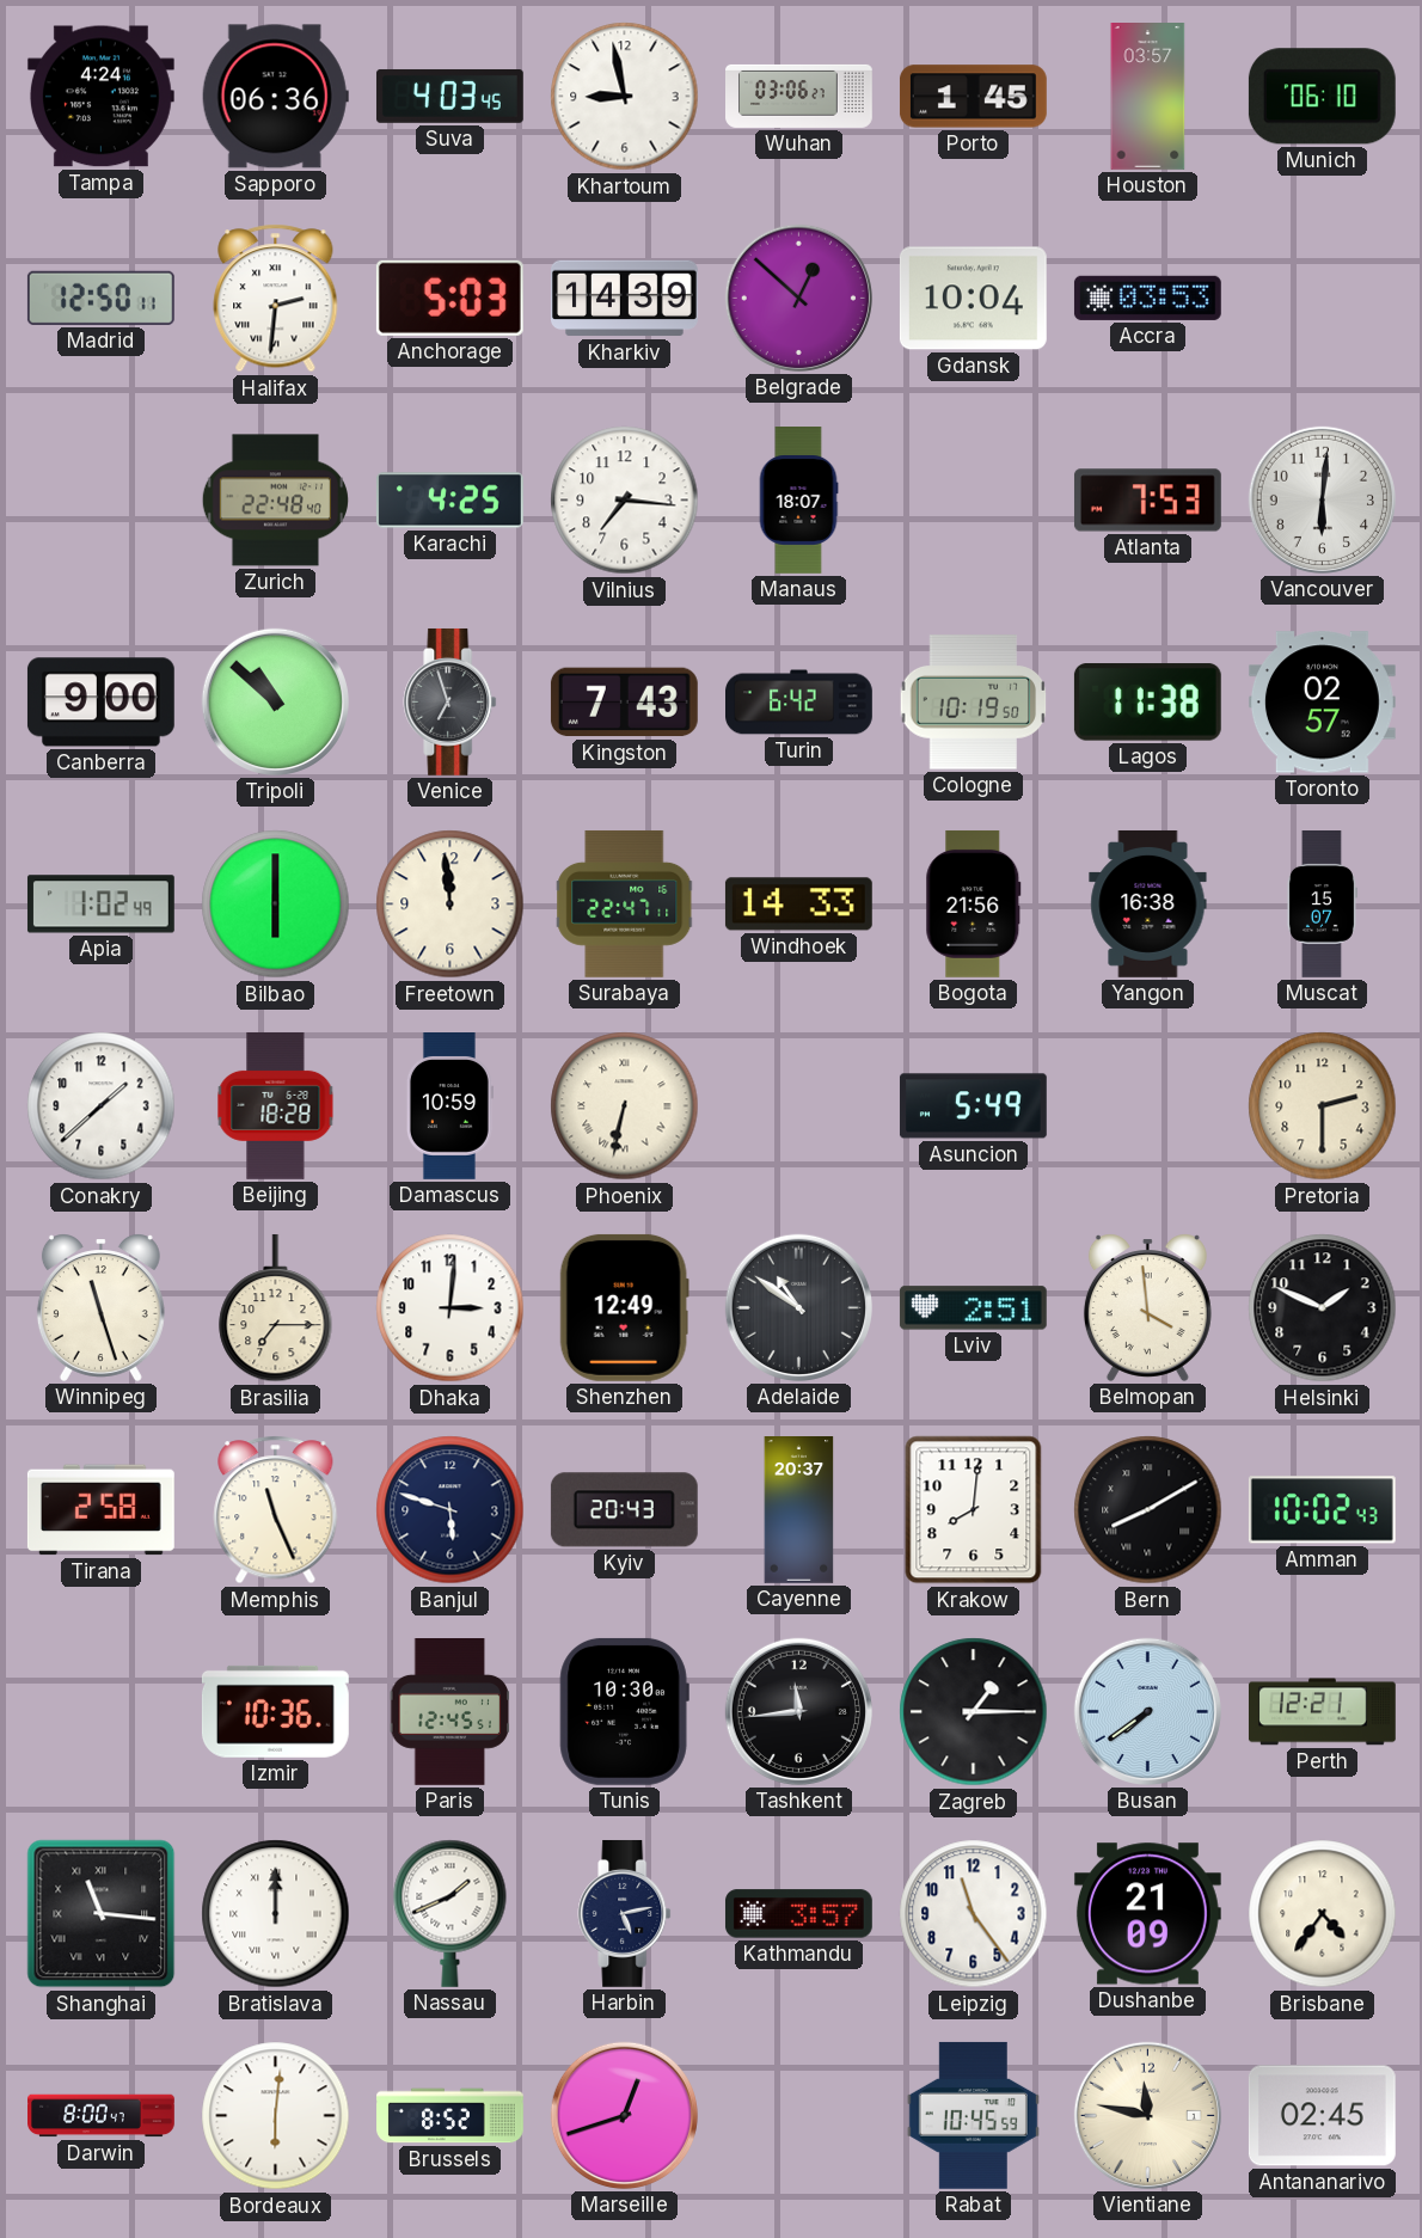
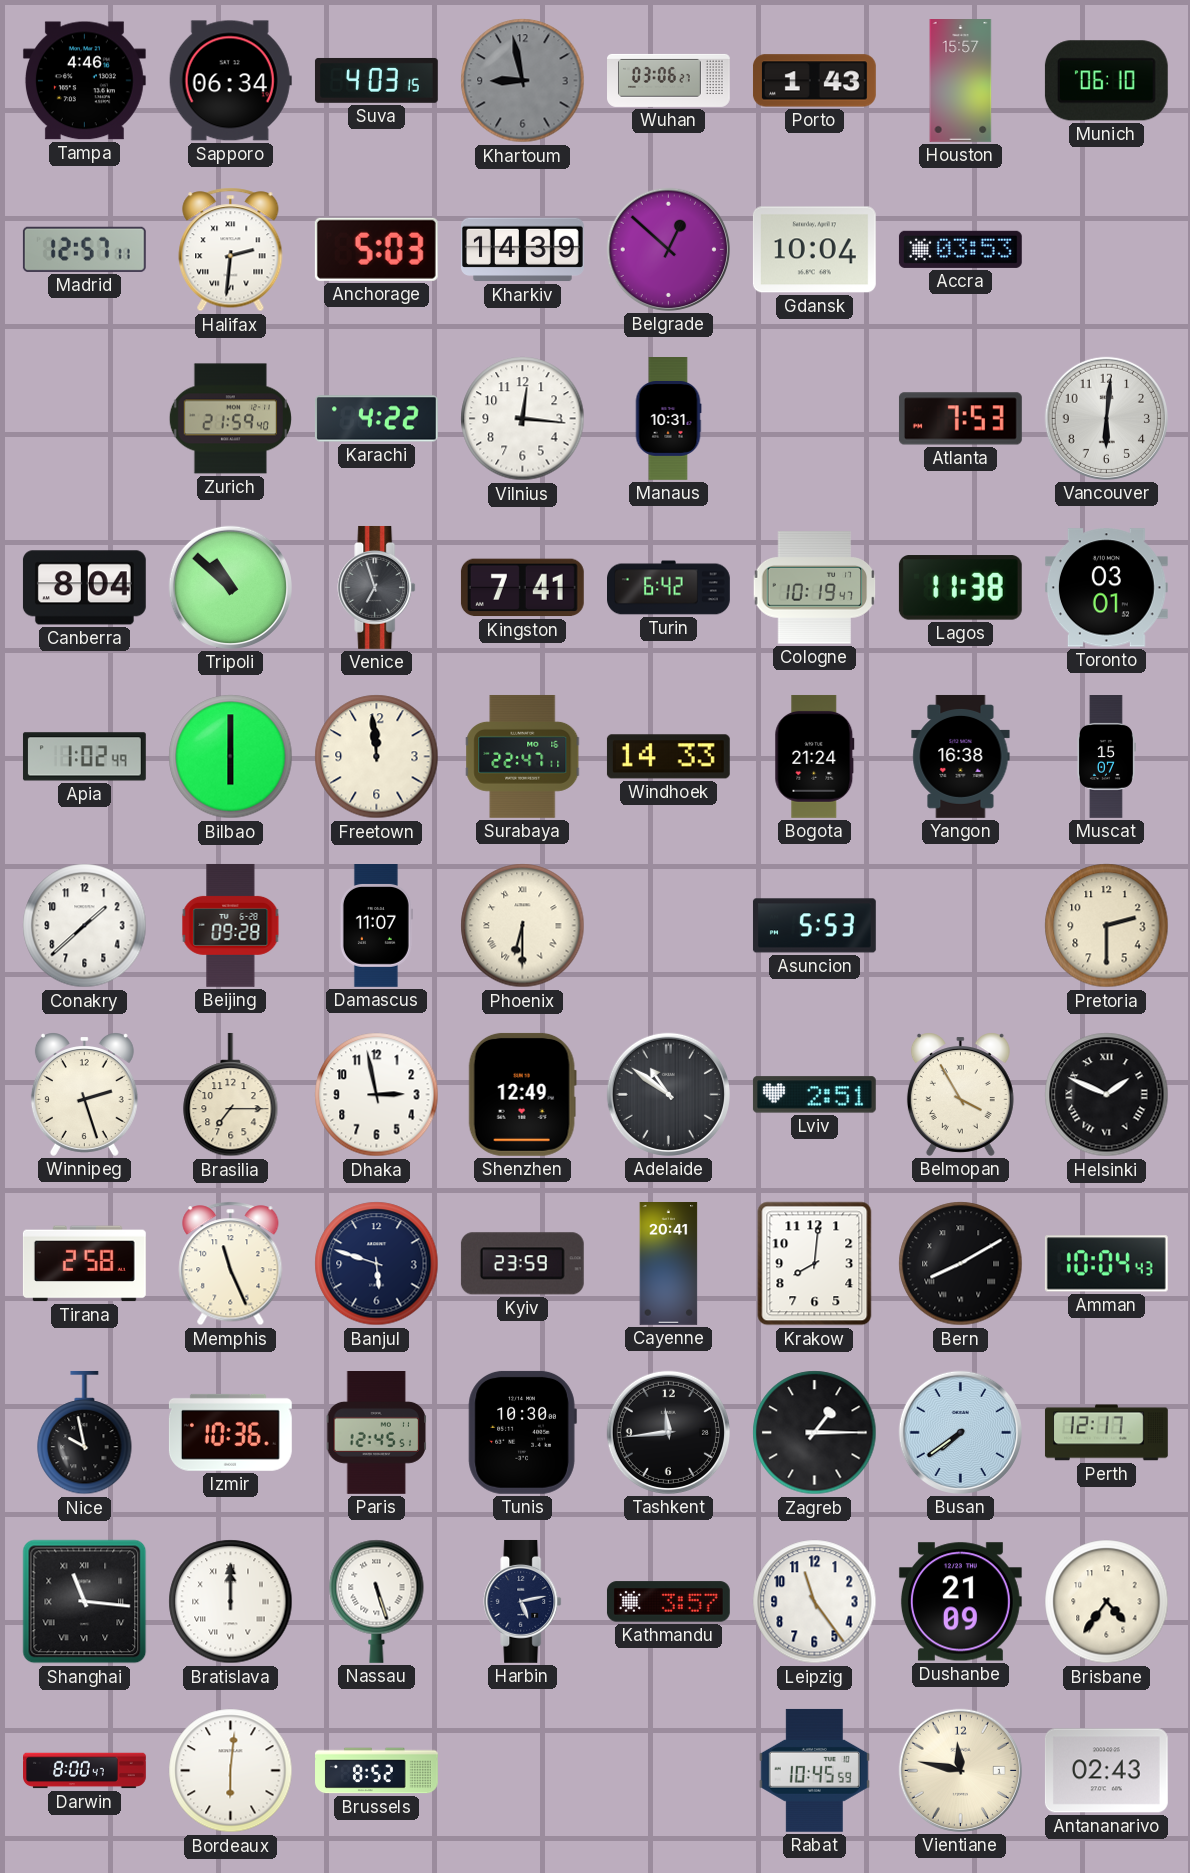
Tampa: 4:24 -> 4:46 (84, 81)
Sapporo: 06:36 -> 06:34 (230, 81)
Suva: 4:03:45 -> 4:03:15 (376, 80)
Khartoum dial: white -> grey (523, 81)
Porto: 1:45 -> 1:43 (814, 81)
Houston: 03:57 -> 15:57 (961, 81)
Madrid: 12:50 -> 12:57 (84, 249)
Zurich: 22:48 -> 21:59 (230, 419)
Karachi: 4:25 -> 4:22 (376, 419)
Vilnius: 7:16 -> 12:16 (523, 419)
Manaus: 18:07 -> 10:31 (668, 419)
Canberra: 9:00 -> 8:04 (84, 588)
Kingston: 7:43 -> 7:41 (522, 588)
Cologne: 10:19:50 -> 10:19:47 (815, 588)
Toronto: 02:57 -> 03:01 (1106, 588)
Bogota: 21:56 -> 21:24 (815, 756)
Beijing: 18:28 -> 09:28 (231, 925)
Damascus: 10:59 -> 11:07 (376, 926)
Phoenix: 6:32 -> 6:30 (523, 926)
Asuncion: 5:49 -> 5:53 (814, 926)
Winnipeg: 11:27 -> 2:27 (84, 1094)
Dhaka: 3:01 -> 2:58 (377, 1095)
Belmopan: 3:59 -> 3:55 (960, 1094)
Helsinki numerals: Arabic -> Roman (1107, 1095)
Kyiv: 20:43 -> 23:59 (522, 1264)
Cayenne: 20:37 -> 20:41 (669, 1264)
Amman: 10:02 -> 10:04 (1106, 1264)
Nice: none -> 9:58 (85, 1433)
Perth: 12:21 -> 12:17 (1106, 1433)
Nassau: 1:41 -> 5:27 (377, 1601)
Marseille: 12:42 -> none (624, 2115)
Antananarivo: 02:45 -> 02:43 (1106, 1771)
